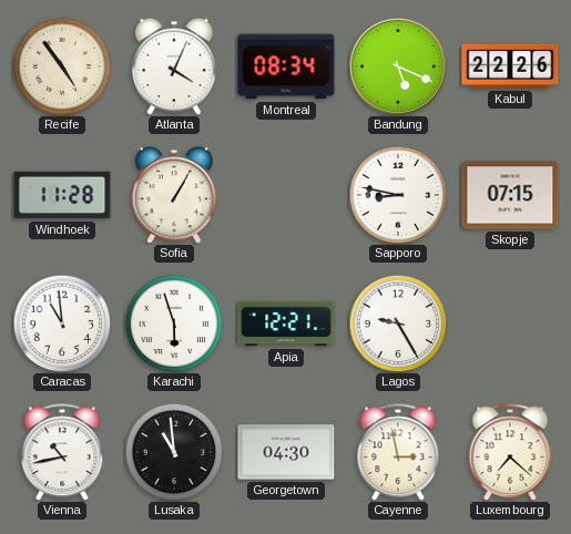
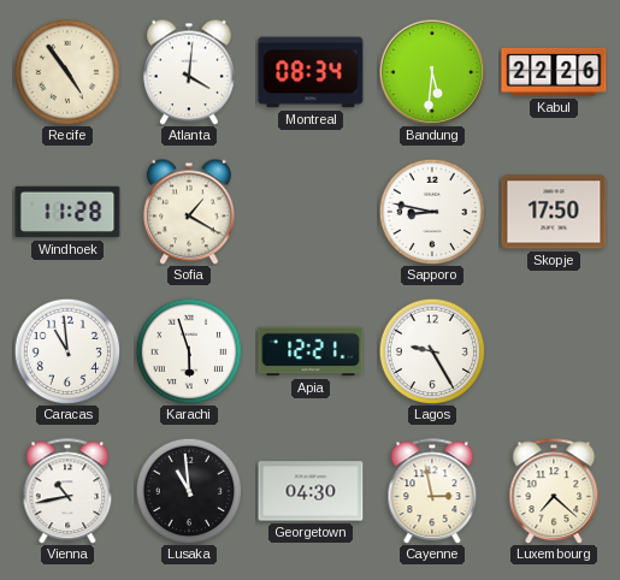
Atlanta: 4:04 -> 4:01 (189, 72)
Bandung: 5:19 -> 5:31 (432, 72)
Sofia: 1:05 -> 1:20 (189, 212)
Skopje: 07:15 -> 17:50 (554, 212)
